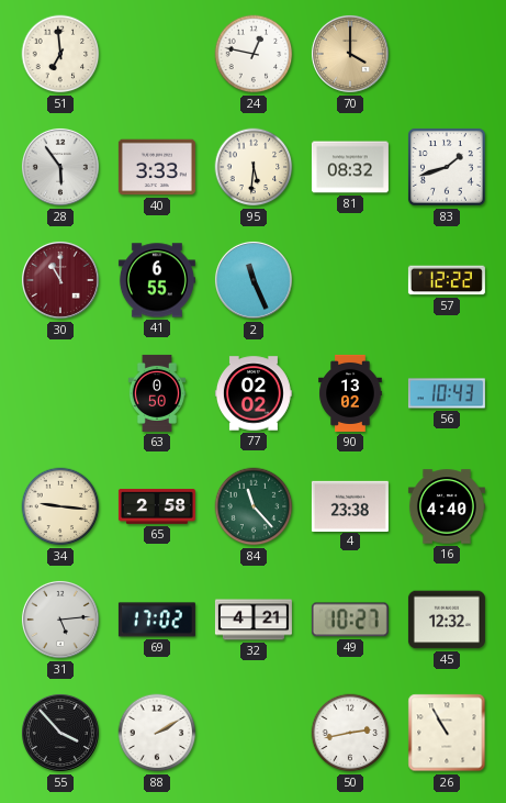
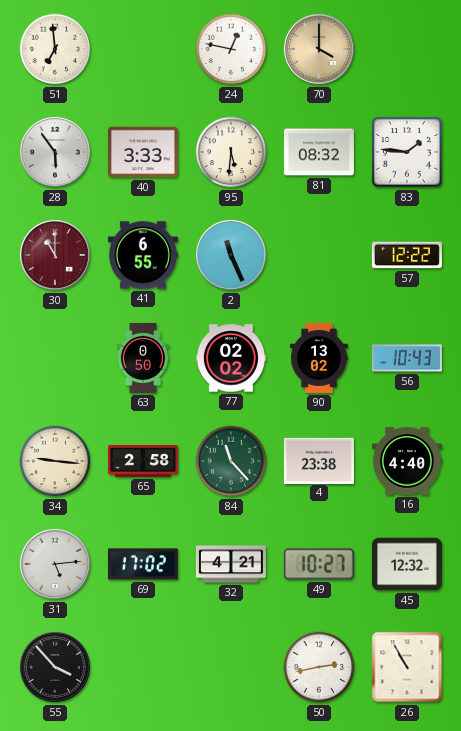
83: 1:42 -> 1:46 (407, 152)
88: 2:10 -> none (157, 733)
